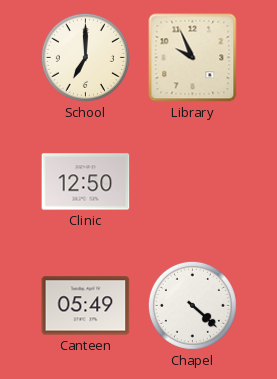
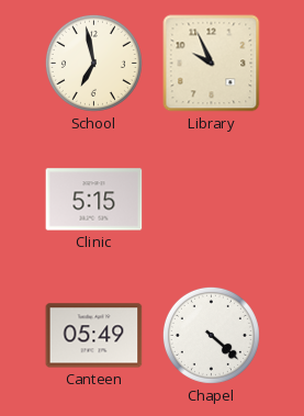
School: 7:00 -> 6:58 (93, 63)
Clinic: 12:50 -> 5:15 (94, 200)
